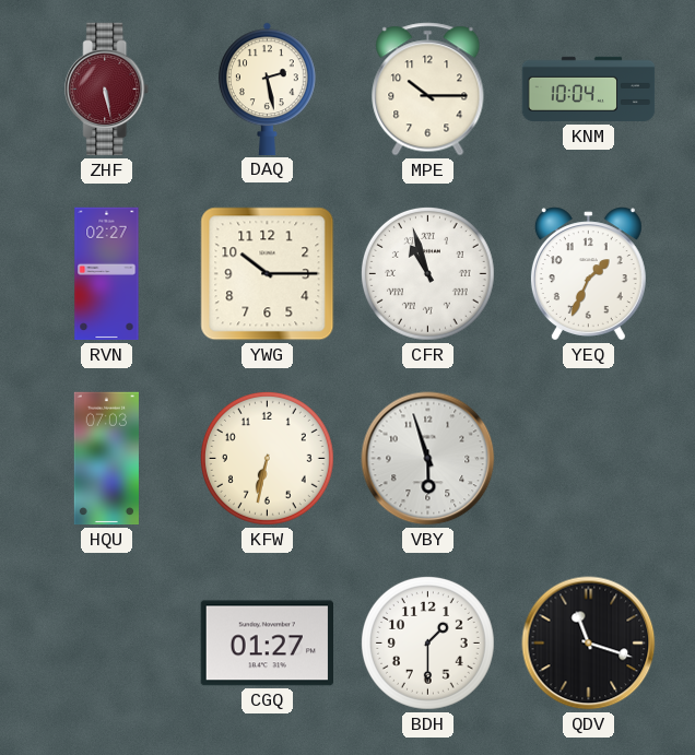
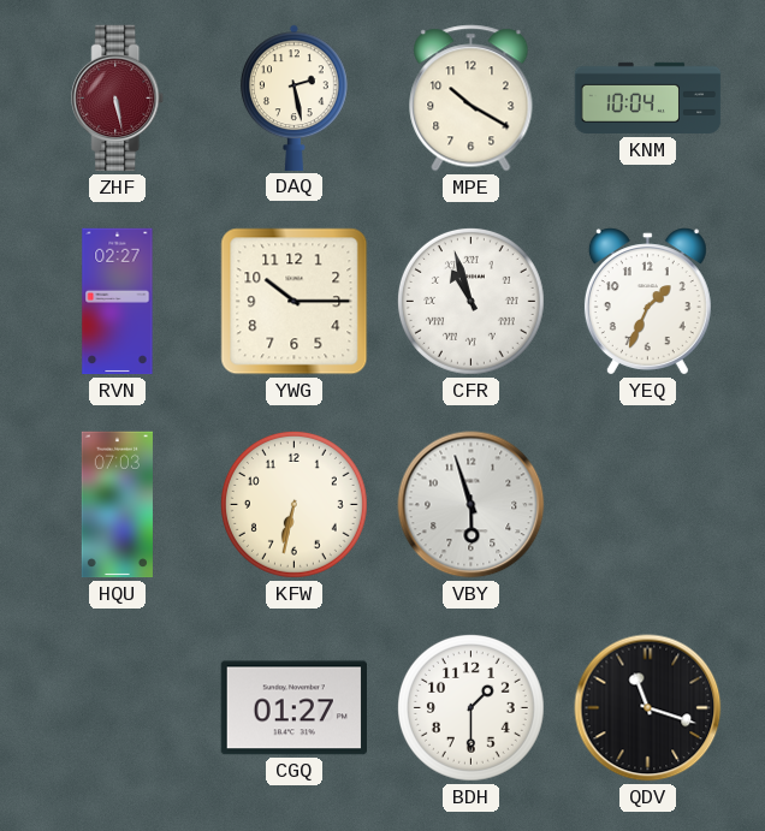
MPE: 10:15 -> 10:20 (472, 99)
